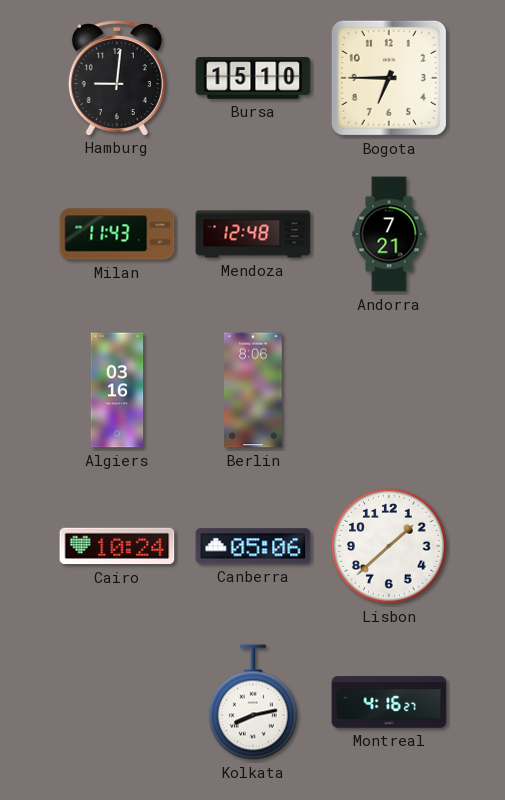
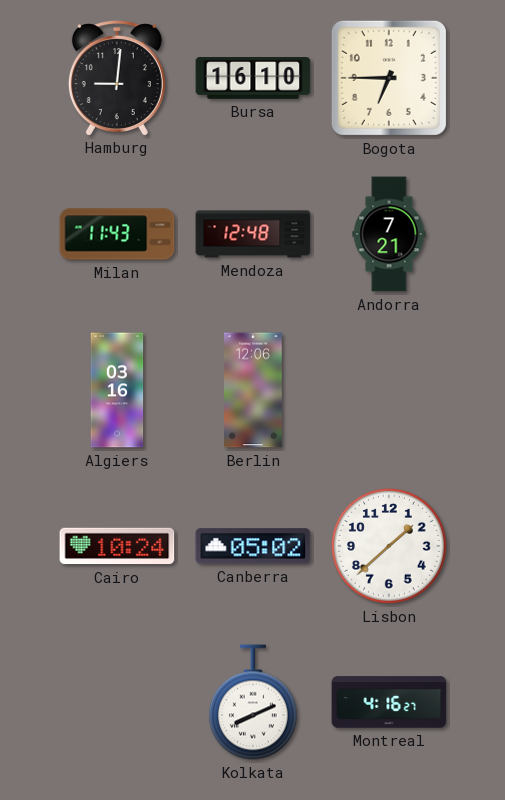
Bursa: 15:10 -> 16:10 (253, 78)
Berlin: 8:06 -> 12:06 (254, 390)
Canberra: 05:06 -> 05:02 (253, 546)
Kolkata: 8:13 -> 8:11 (253, 702)
